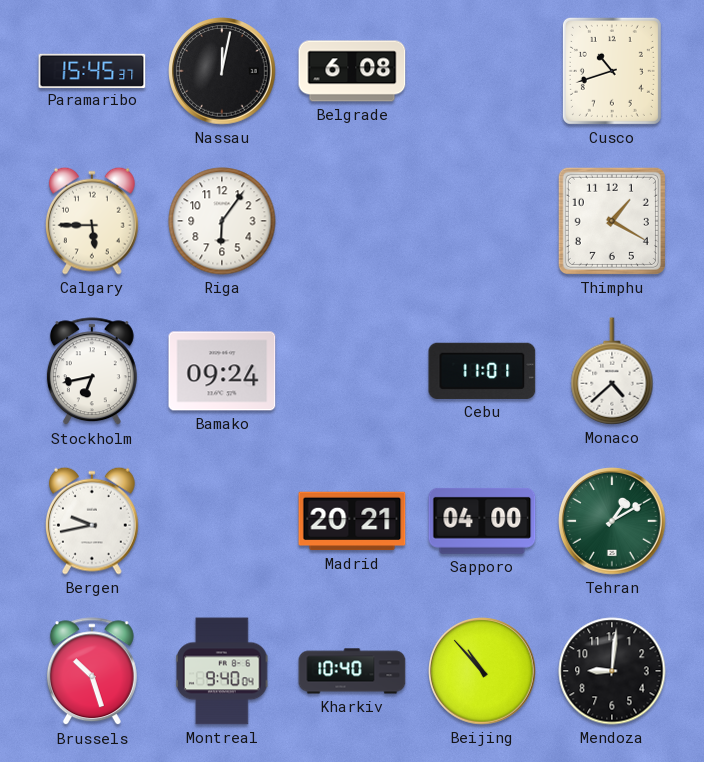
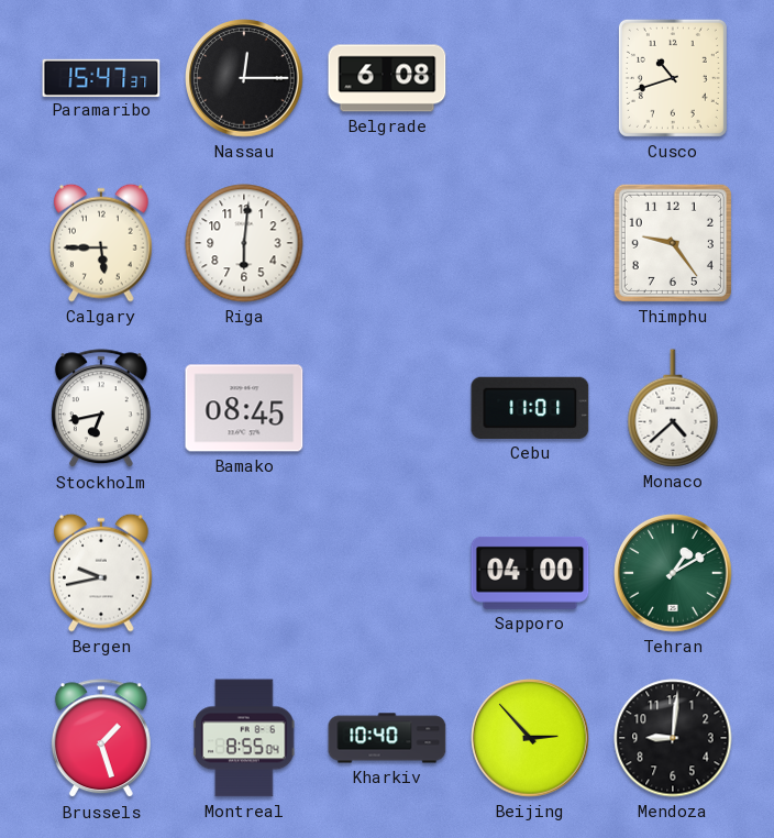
Paramaribo: 15:45 -> 15:47 (101, 77)
Nassau: 12:02 -> 12:15 (244, 78)
Riga: 6:06 -> 6:01 (244, 243)
Thimphu: 1:20 -> 9:24 (673, 243)
Bamako: 09:24 -> 08:45 (244, 408)
Madrid: 20:21 -> none (352, 521)
Brussels: 10:27 -> 1:27 (101, 739)
Montreal: 9:40 -> 8:55 (245, 738)
Beijing: 10:53 -> 2:53 (530, 738)
